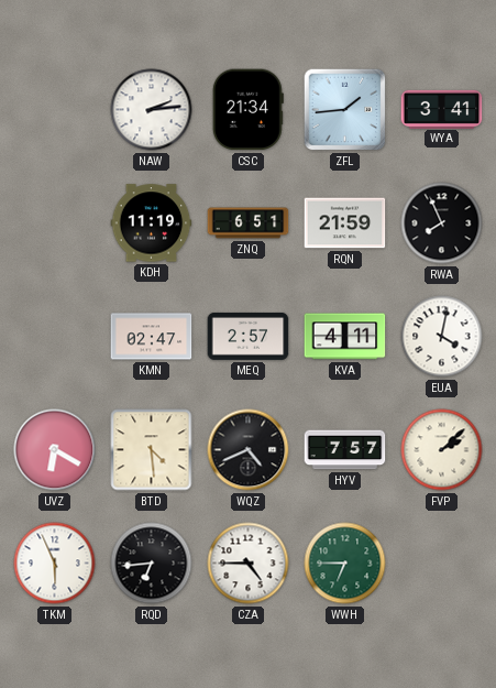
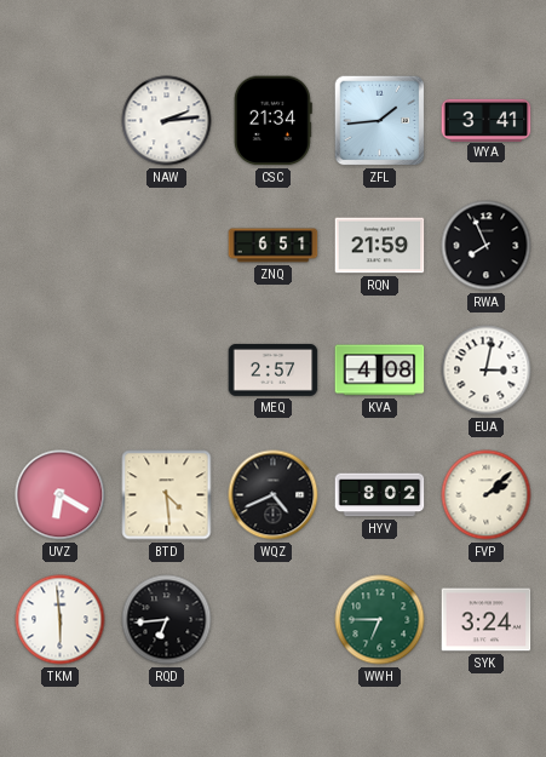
KDH: 11:19 -> none (152, 223)
KMN: 02:47 -> none (152, 337)
KVA: 4:11 -> 4:08 (380, 371)
EUA: 4:02 -> 3:02 (487, 371)
HYV: 7:57 -> 8:02 (380, 495)
TKM: 5:56 -> 5:59 (61, 620)
CZA: 4:45 -> none (249, 564)
SYK: none -> 3:24 (487, 620)
